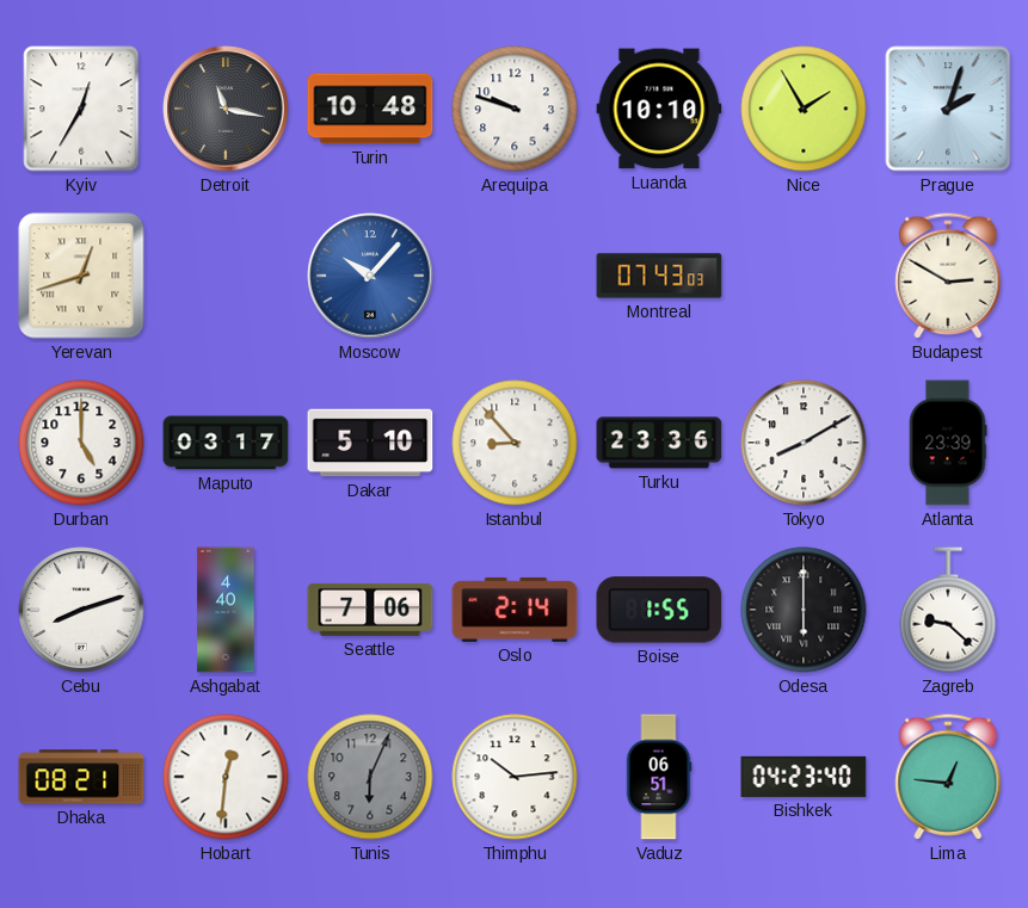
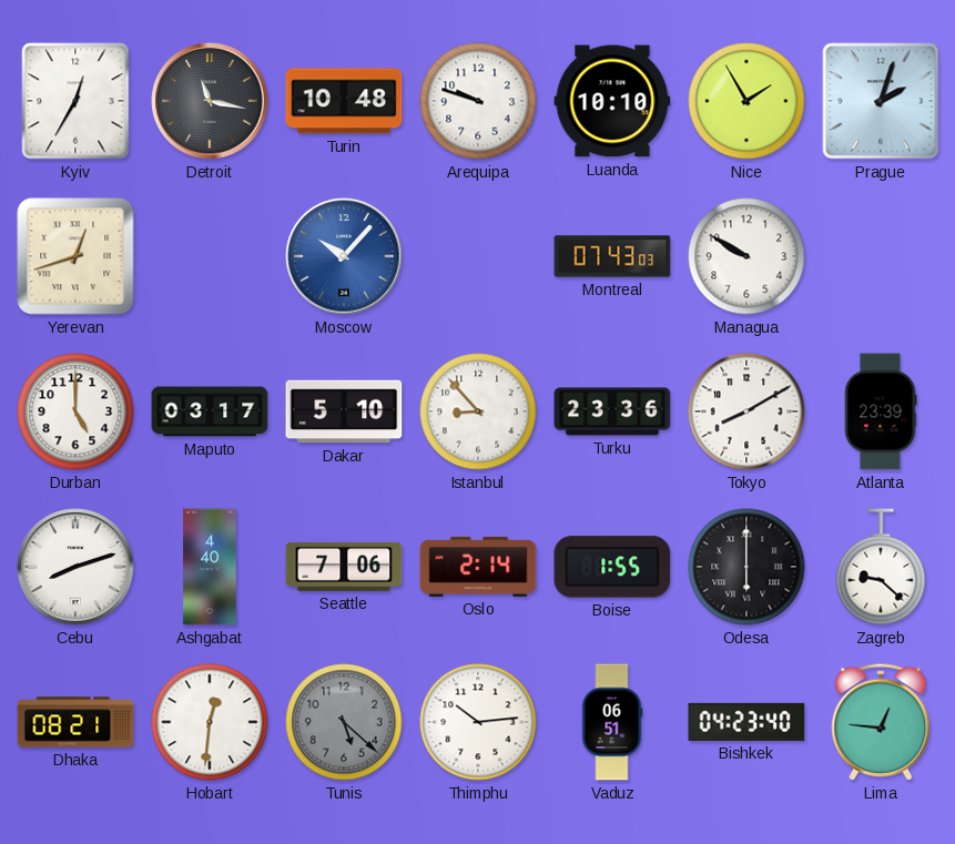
Managua: none -> 9:50 (746, 256)
Budapest: 2:50 -> none (948, 276)
Tunis: 6:04 -> 5:22 (344, 722)
